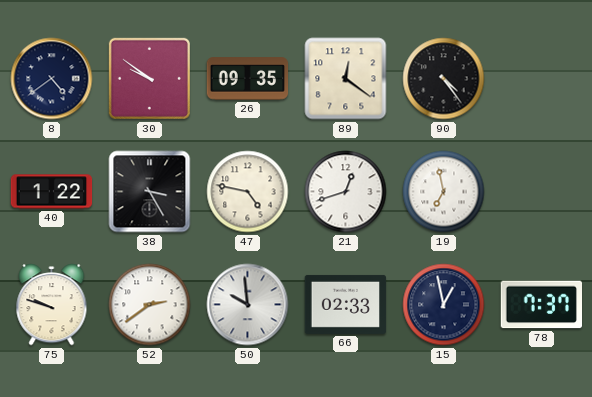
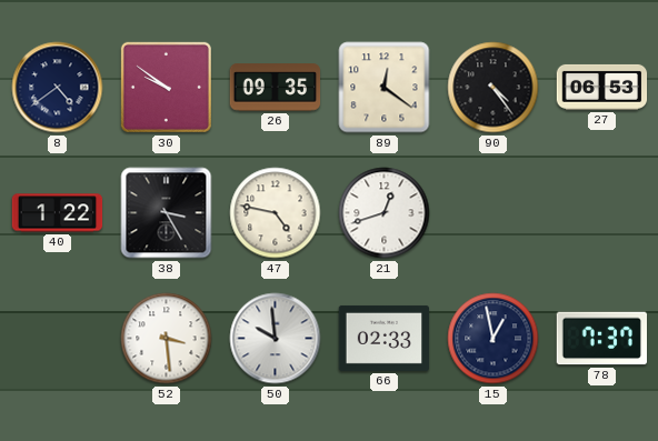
27: none -> 06:53 (602, 87)
19: 6:58 -> none (444, 192)
75: 9:48 -> none (52, 305)
52: 2:39 -> 3:29 (167, 339)
